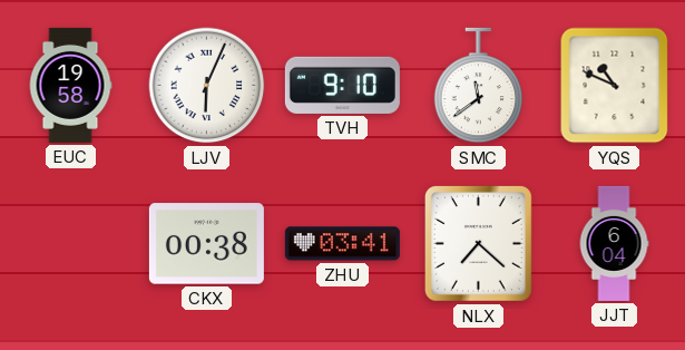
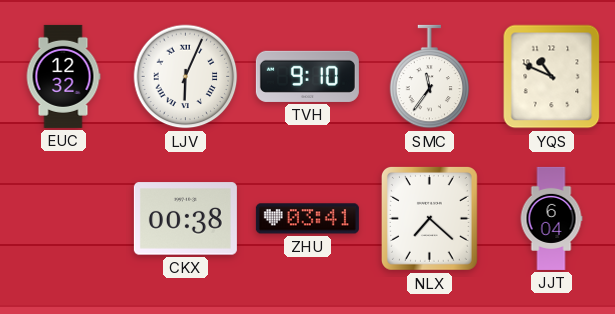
EUC: 19:58 -> 12:32 (63, 76)
SMC: 11:39 -> 11:36 (430, 77)
